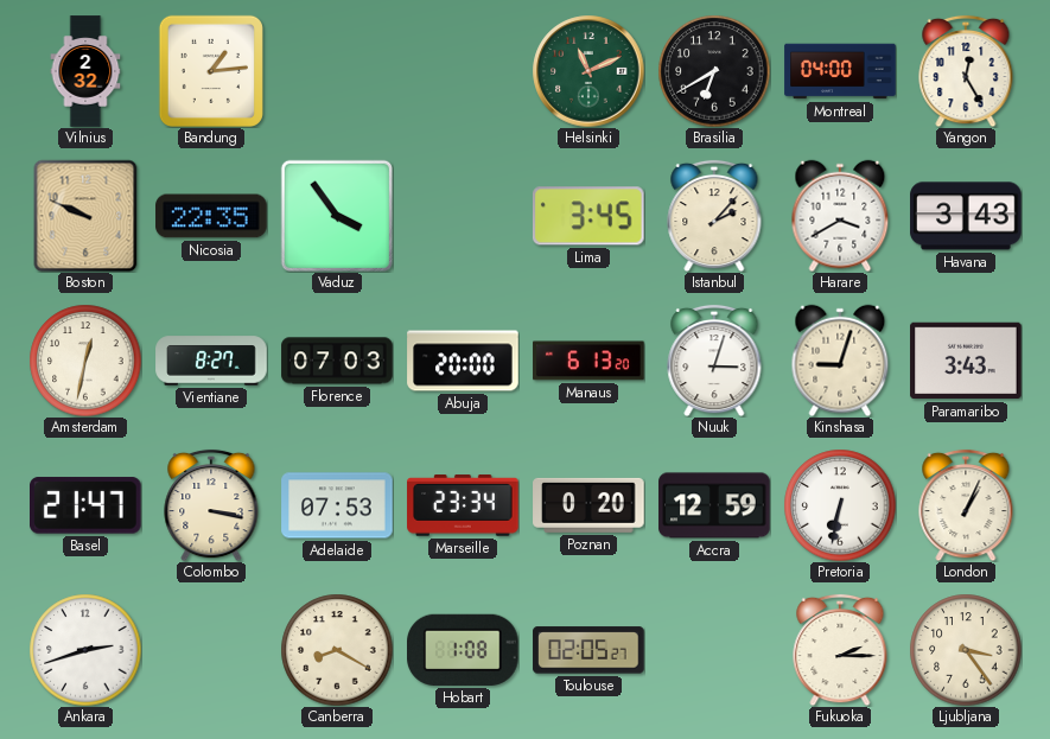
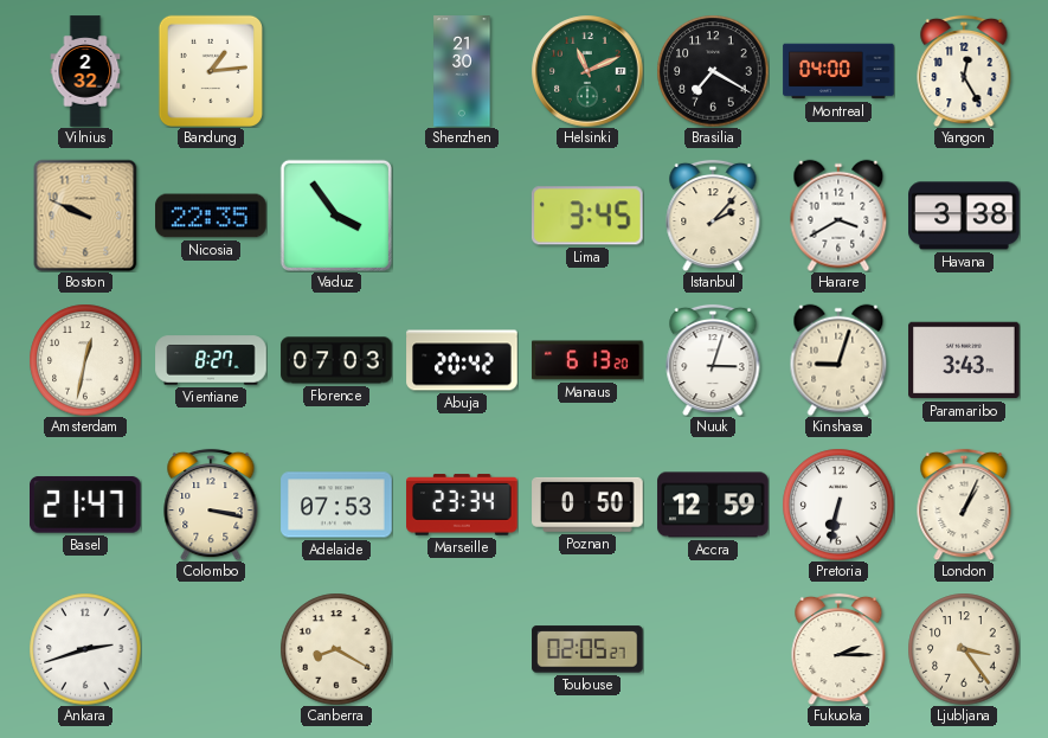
Shenzhen: none -> 21:30 (462, 71)
Brasilia: 6:40 -> 7:20 (713, 71)
Havana: 3:43 -> 3:38 (964, 216)
Abuja: 20:00 -> 20:42 (462, 360)
Poznan: 0:20 -> 0:50 (587, 505)
Hobart: 1:08 -> none (464, 650)
